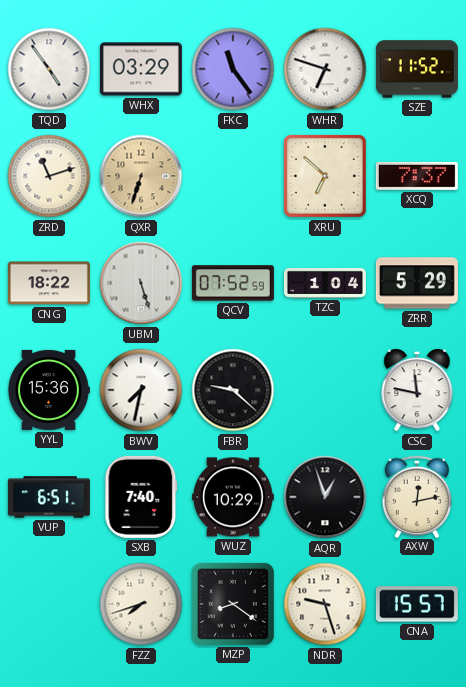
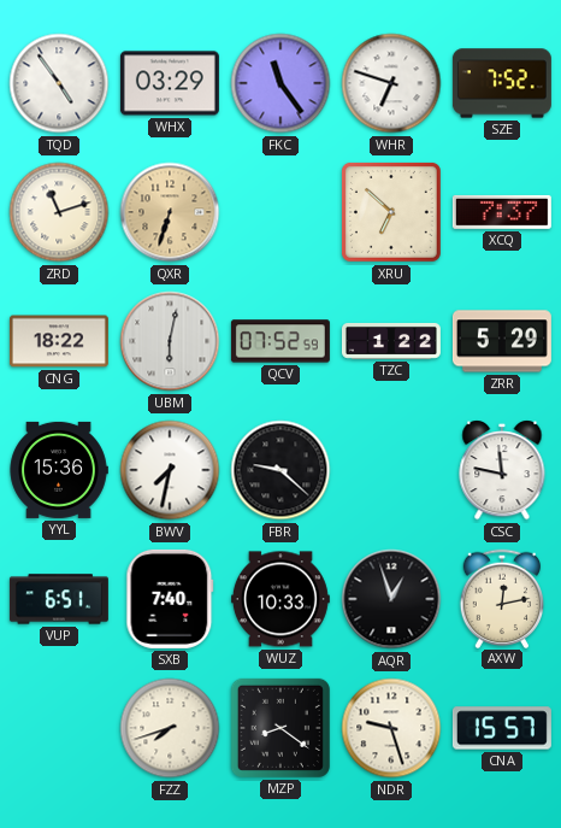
SZE: 11:52 -> 7:52 (502, 83)
UBM: 5:27 -> 6:02 (170, 341)
TZC: 1:04 -> 1:22 (391, 341)
WUZ: 10:29 -> 10:33 (280, 599)
